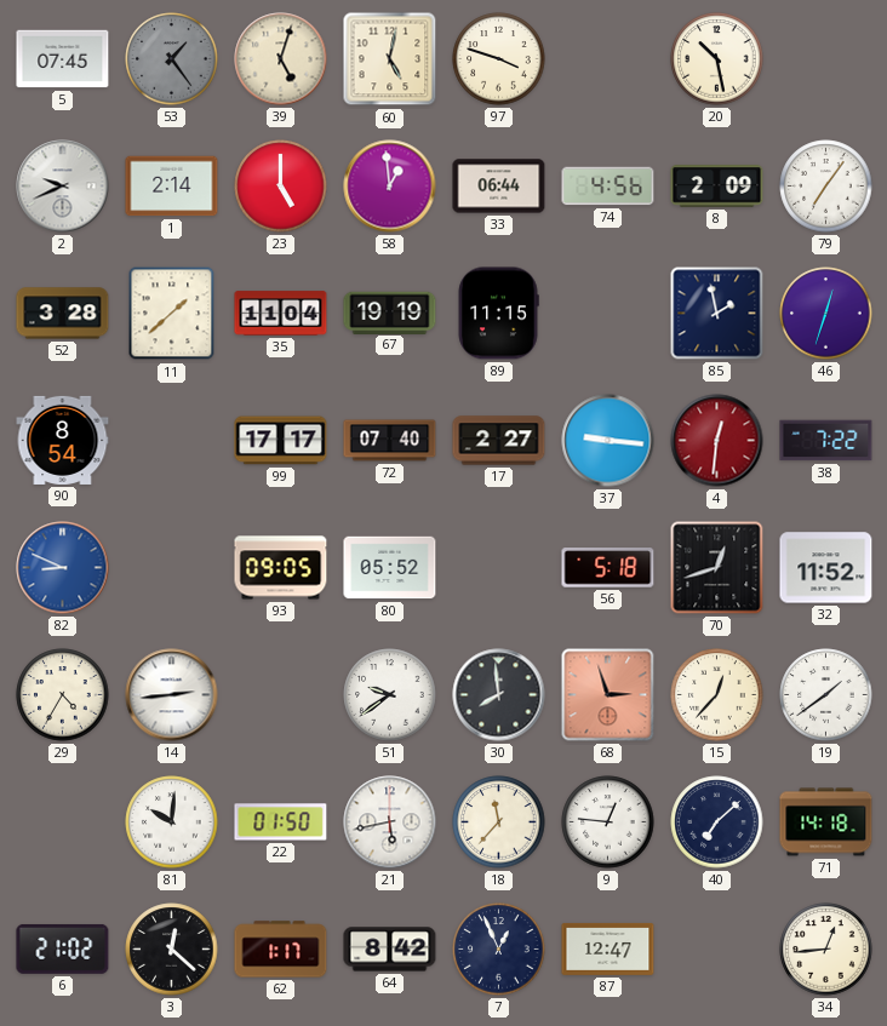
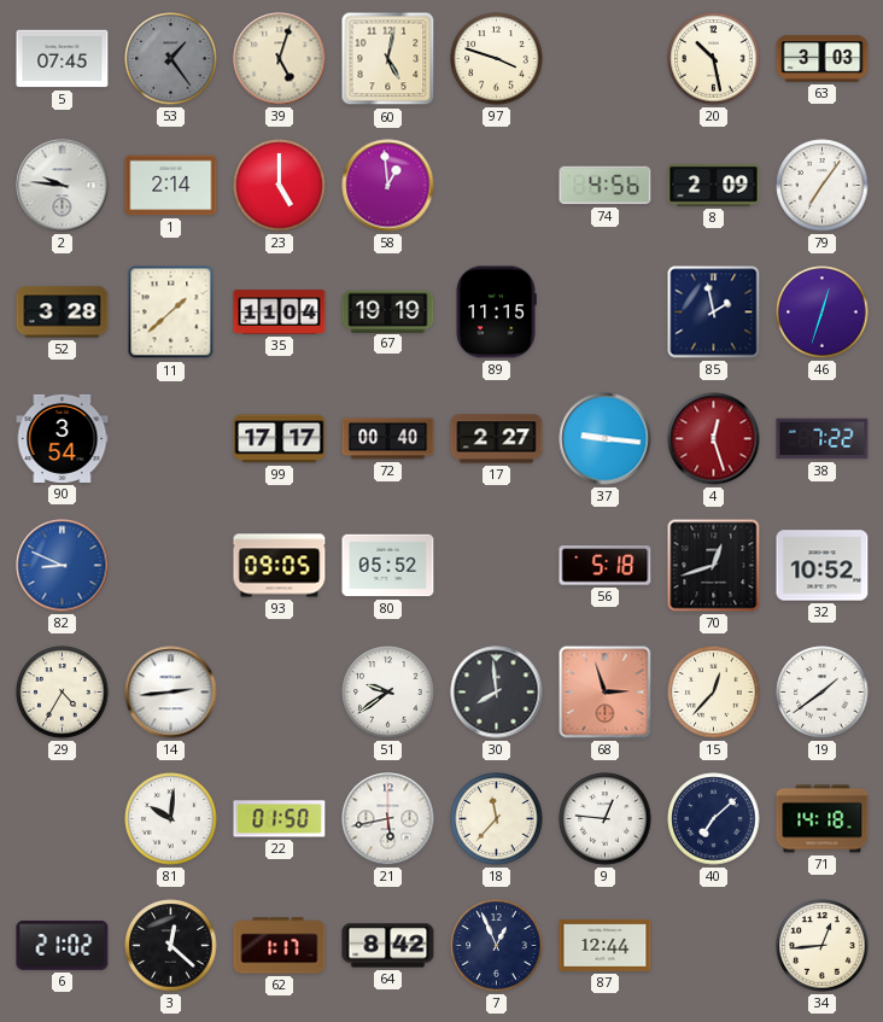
63: none -> 3:03 (823, 59)
2: 9:41 -> 9:46 (63, 186)
33: 06:44 -> none (499, 187)
90: 8:54 -> 3:54 (63, 438)
72: 07:40 -> 00:40 (388, 439)
4: 12:31 -> 12:27 (714, 439)
32: 11:52 -> 10:52 (823, 566)
87: 12:47 -> 12:44 (606, 945)
